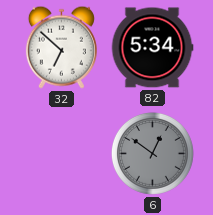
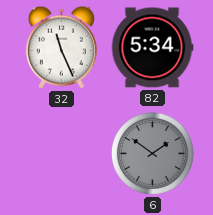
32: 6:52 -> 11:26 (61, 47)
6: 12:51 -> 1:51 (152, 153)
